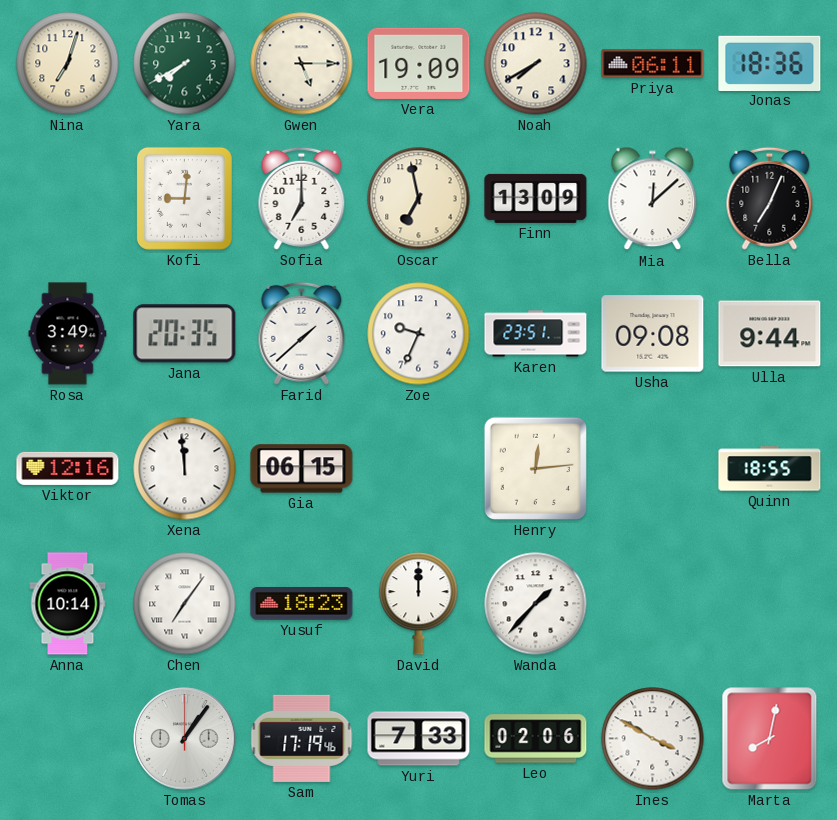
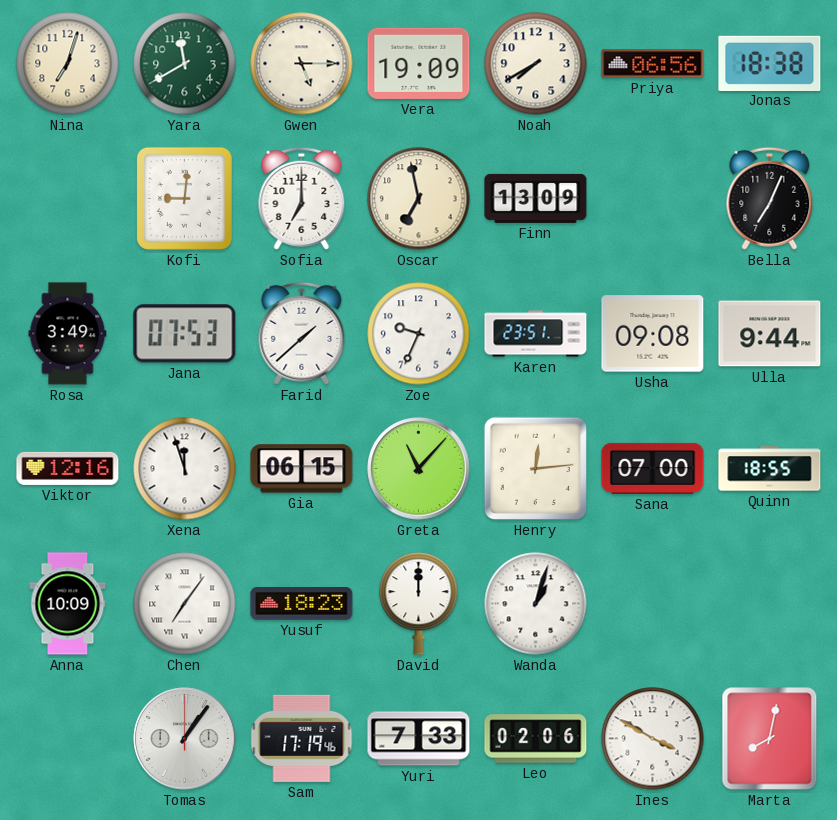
Yara: 7:40 -> 11:40 (185, 64)
Priya: 06:11 -> 06:56 (653, 64)
Jonas: 18:36 -> 18:38 (770, 63)
Mia: 12:08 -> none (653, 199)
Jana: 20:35 -> 07:53 (185, 334)
Xena: 11:59 -> 11:57 (185, 469)
Greta: none -> 11:07 (419, 469)
Sana: none -> 07:00 (653, 468)
Anna: 10:14 -> 10:09 (68, 604)
Wanda: 1:37 -> 1:03 (536, 604)
